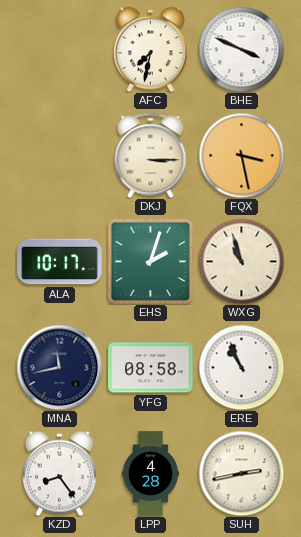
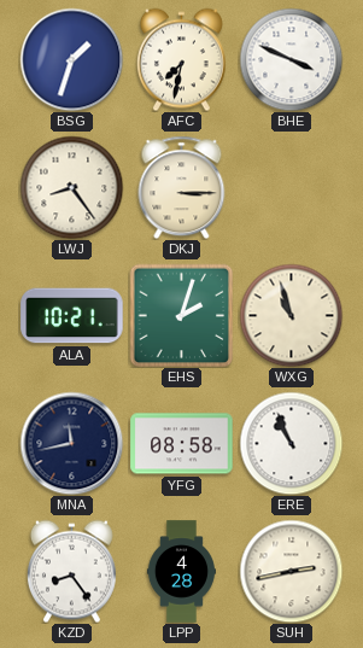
BSG: none -> 1:33 (71, 59)
LWJ: none -> 8:24 (71, 187)
FQX: 3:28 -> none (241, 155)
ALA: 10:17 -> 10:21 (72, 316)
